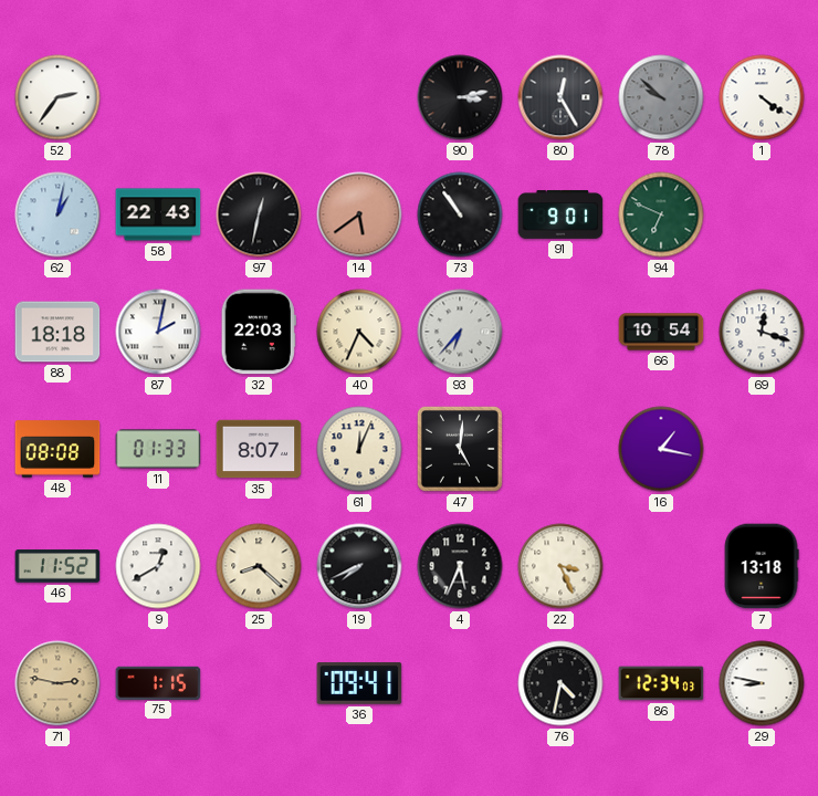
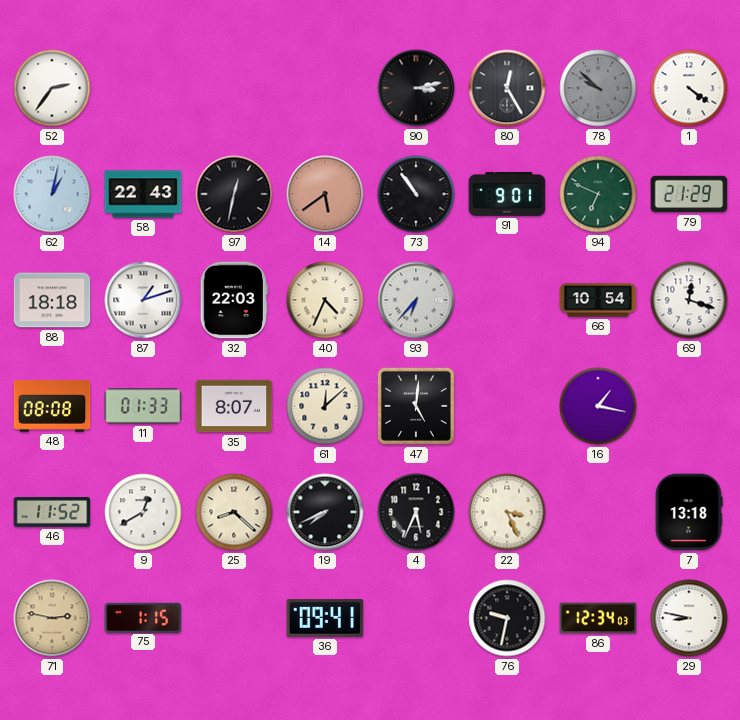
79: none -> 21:29 (689, 194)
87: 2:02 -> 1:12 (143, 300)
61: 12:04 -> 12:08 (325, 406)
76: 4:32 -> 9:32 (507, 618)
